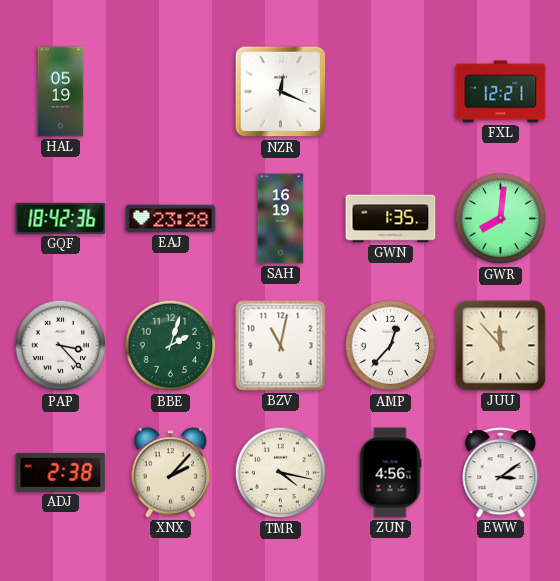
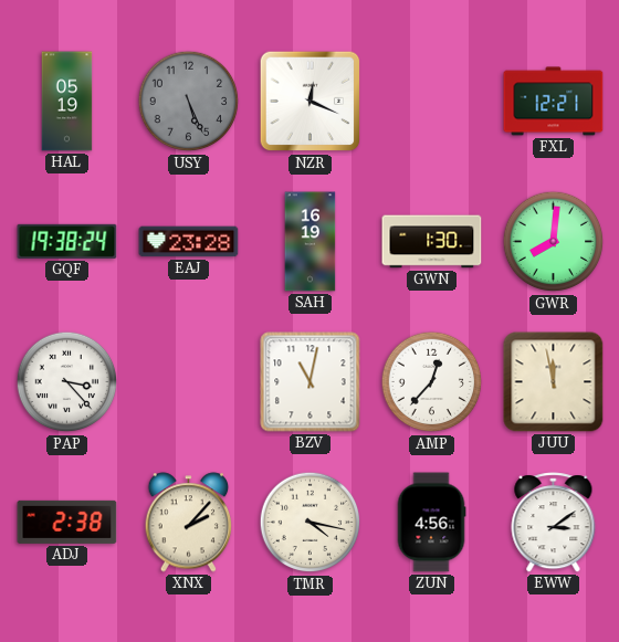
USY: none -> 5:26 (189, 102)
GQF: 18:42 -> 19:38 (67, 241)
GWN: 1:35 -> 1:30 (432, 242)
BBE: 2:03 -> none (171, 346)
JUU: 11:53 -> 11:58 (554, 382)
